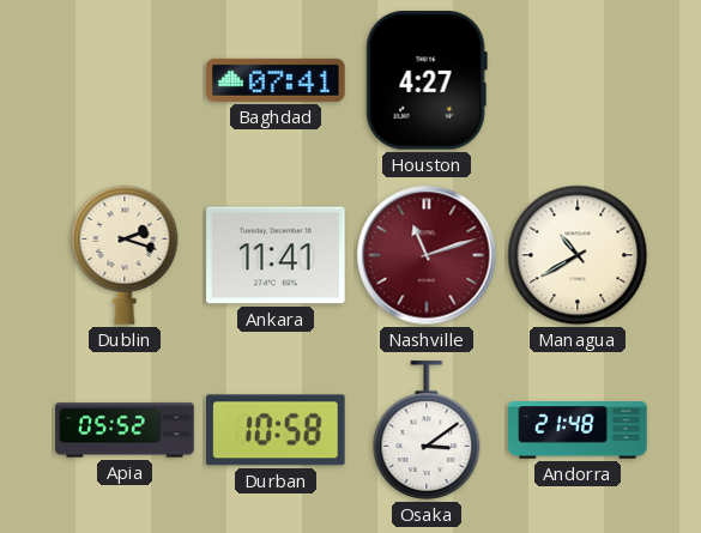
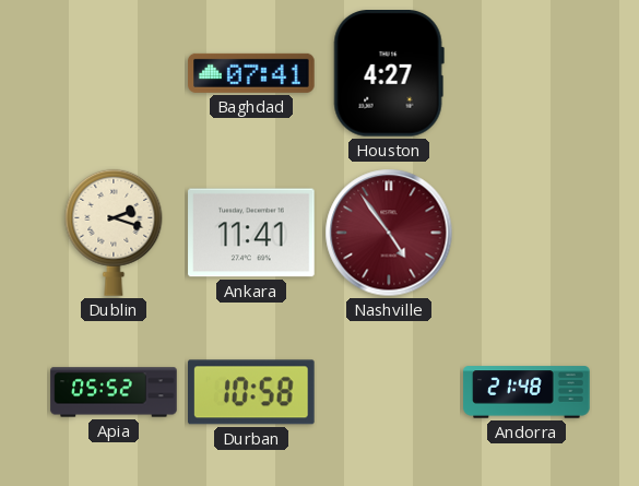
Nashville: 11:12 -> 4:54 (389, 233)
Managua: 10:40 -> none (578, 255)
Osaka: 3:09 -> none (427, 430)
